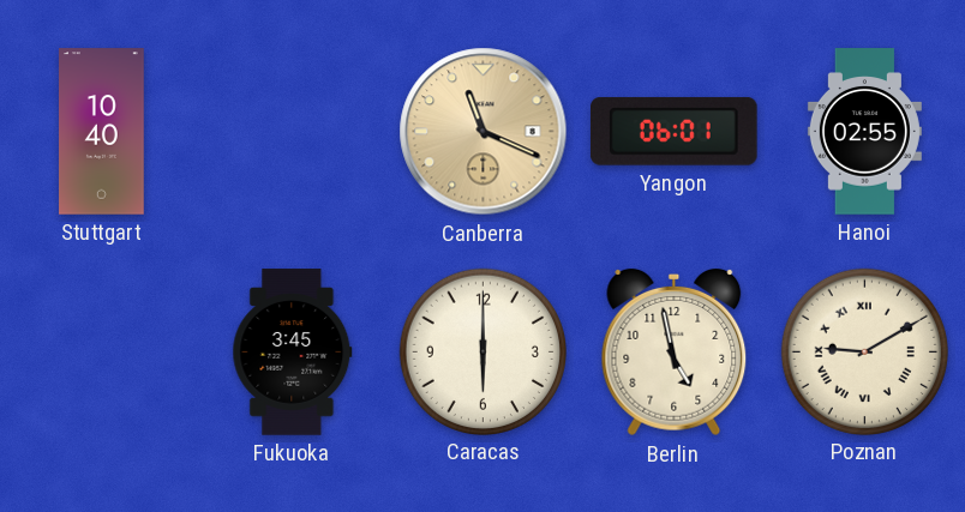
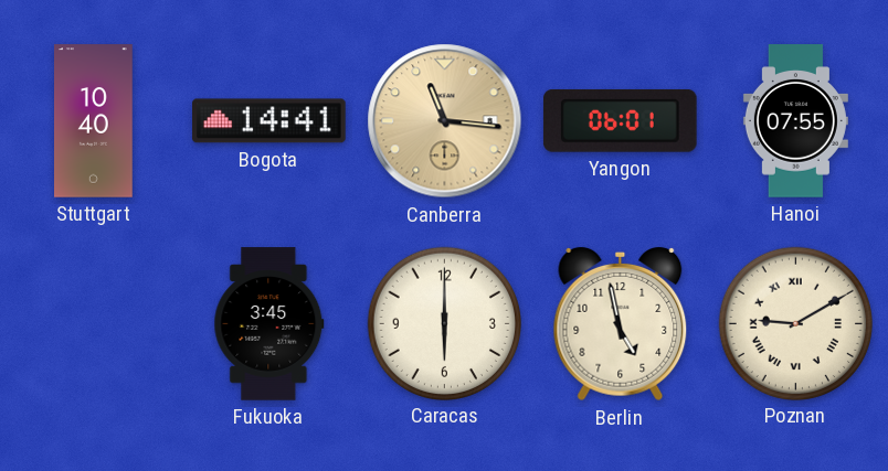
Bogota: none -> 14:41 (269, 121)
Canberra: 11:19 -> 11:16 (445, 121)
Hanoi: 02:55 -> 07:55 (795, 121)
